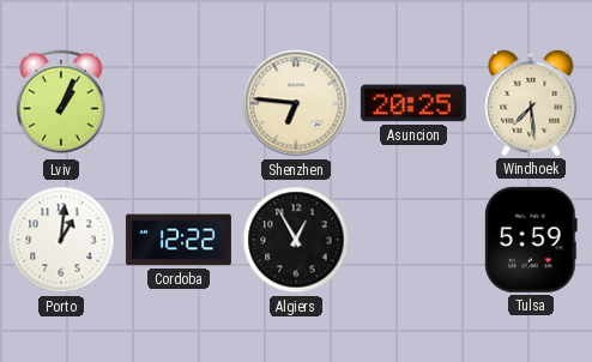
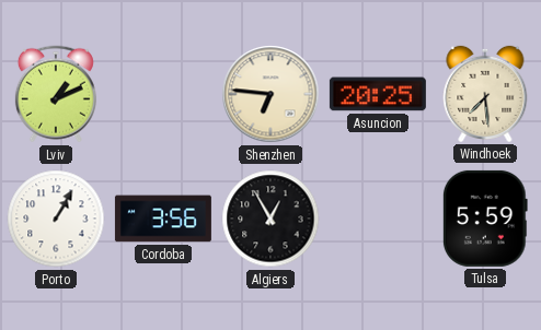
Lviv: 1:04 -> 1:11 (56, 94)
Porto: 1:01 -> 1:05 (56, 219)
Cordoba: 12:22 -> 3:56 (163, 219)
